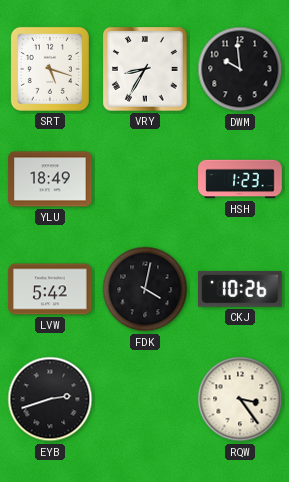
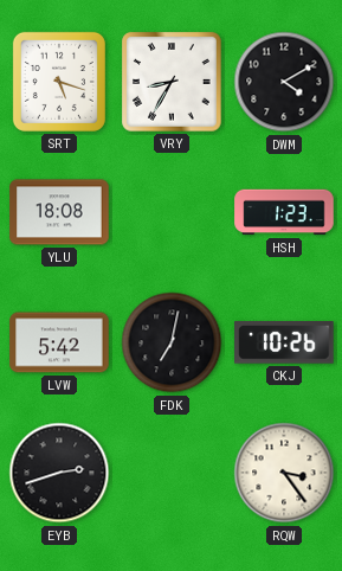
DWM: 9:59 -> 4:10 (284, 82)
YLU: 18:49 -> 18:08 (59, 212)
FDK: 4:02 -> 7:02 (172, 342)
